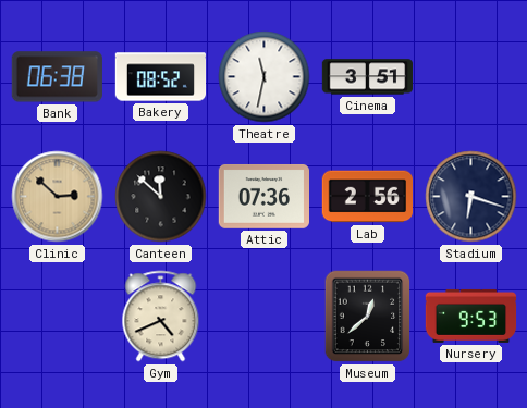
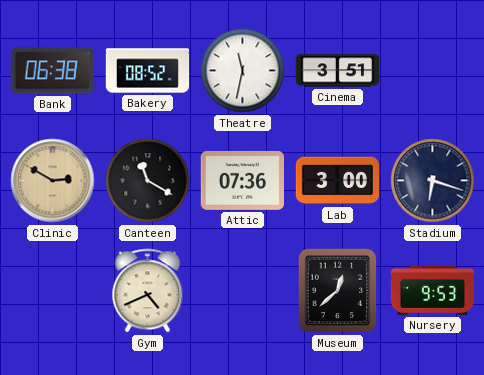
Clinic: 2:52 -> 2:50 (53, 181)
Canteen: 11:52 -> 11:20 (148, 181)
Lab: 2:56 -> 3:00 (337, 181)
